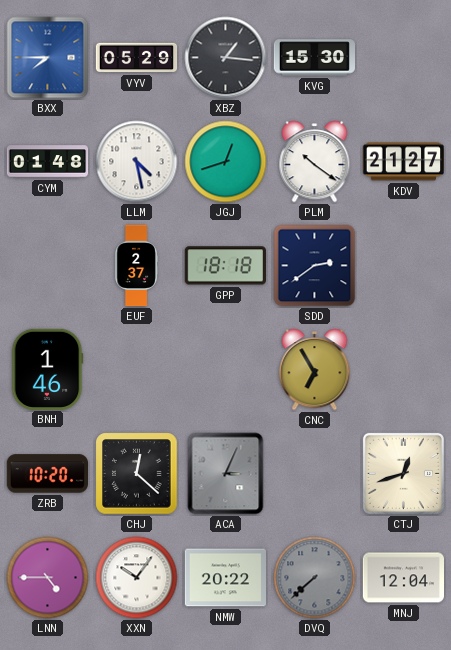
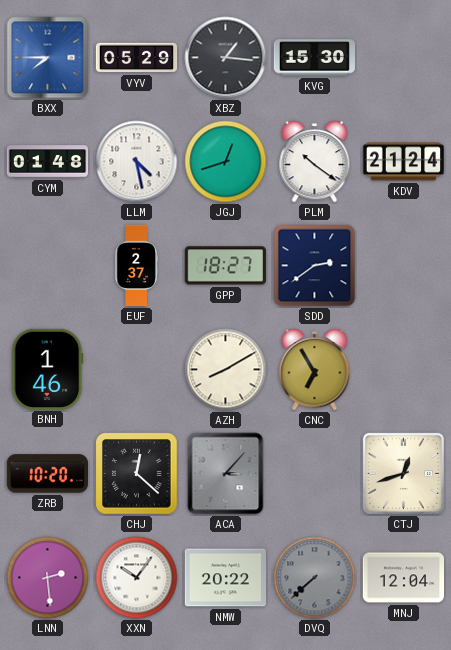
KDV: 21:27 -> 21:24 (404, 162)
GPP: 18:18 -> 18:27 (225, 266)
AZH: none -> 8:10 (226, 370)
ACA: 3:04 -> 3:07 (226, 474)
LNN: 4:45 -> 2:29 (48, 578)
